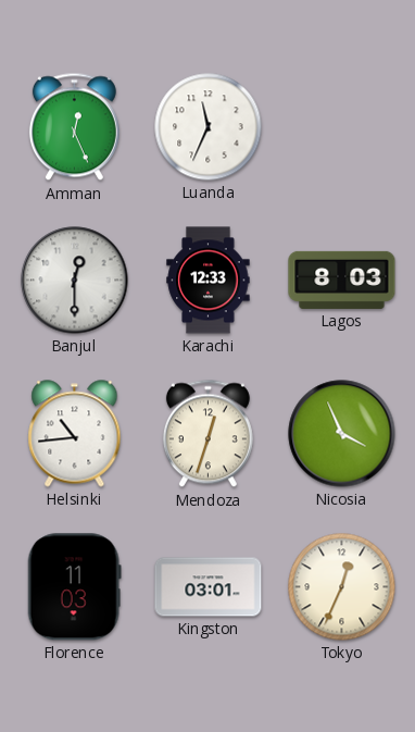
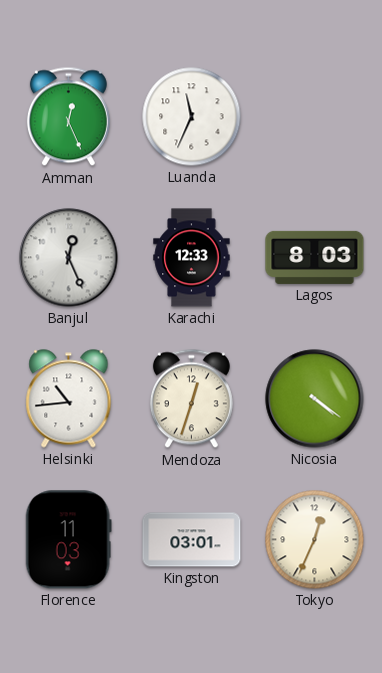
Banjul: 12:30 -> 12:26 (69, 258)
Nicosia: 3:56 -> 4:21 (315, 399)
